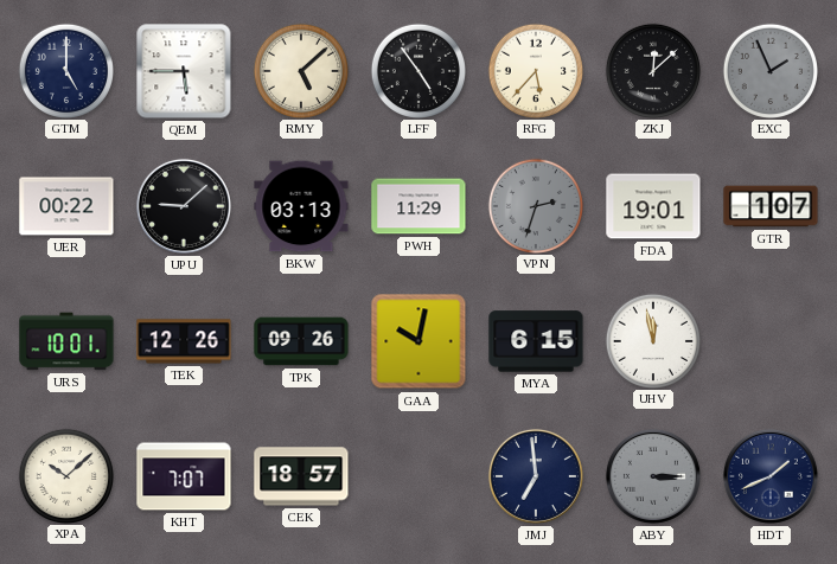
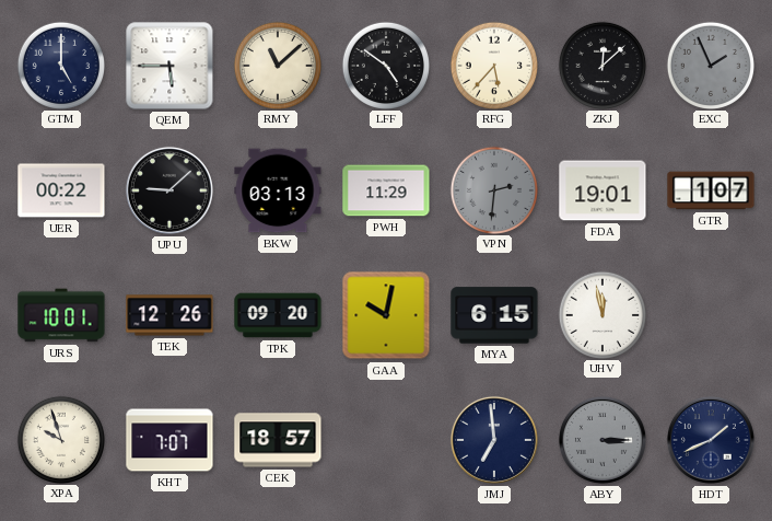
RMY: 5:08 -> 11:08 (277, 65)
LFF: 4:54 -> 4:51 (385, 65)
VPN: 2:33 -> 2:31 (493, 189)
TPK: 09:26 -> 09:20 (278, 315)
XPA: 10:08 -> 9:57 (60, 439)
